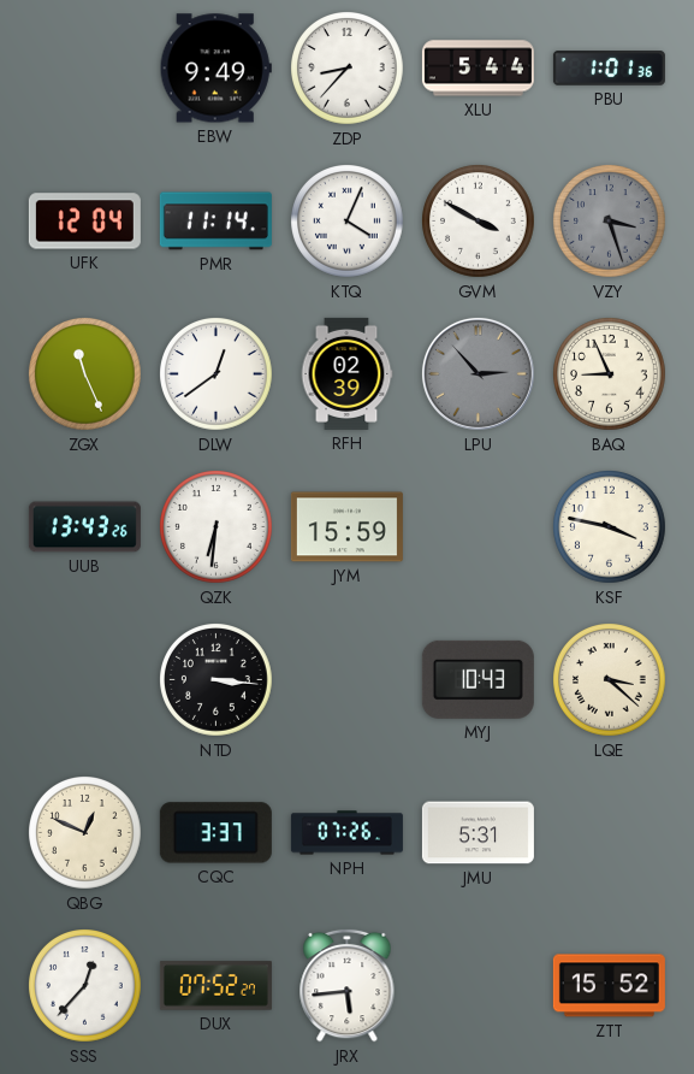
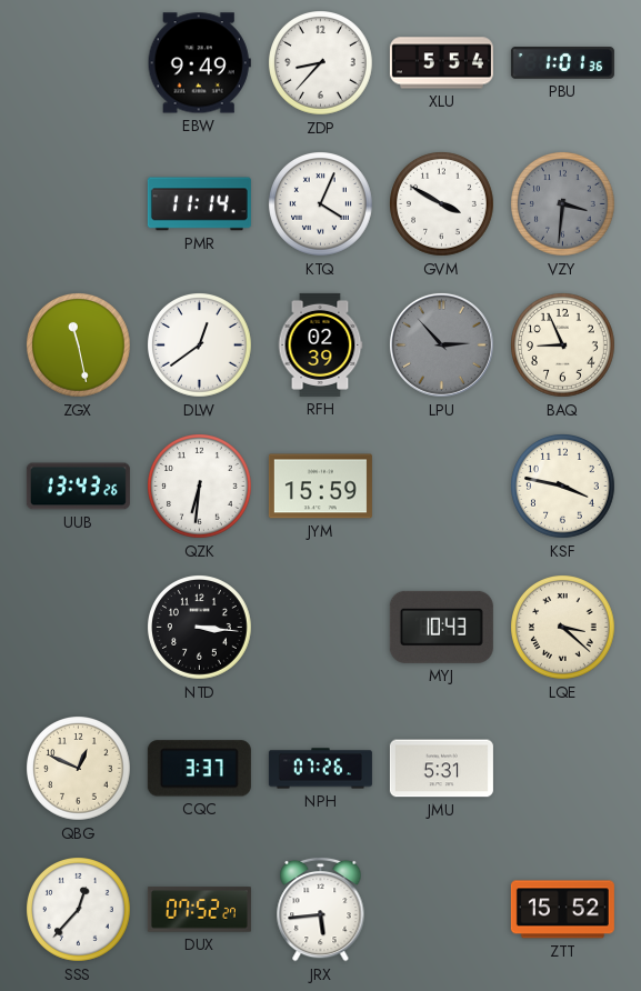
XLU: 5:44 -> 5:54 (441, 63)
UFK: 12:04 -> none (84, 222)
VZY: 3:27 -> 3:31 (563, 204)
ZGX: 11:26 -> 11:28 (79, 346)
